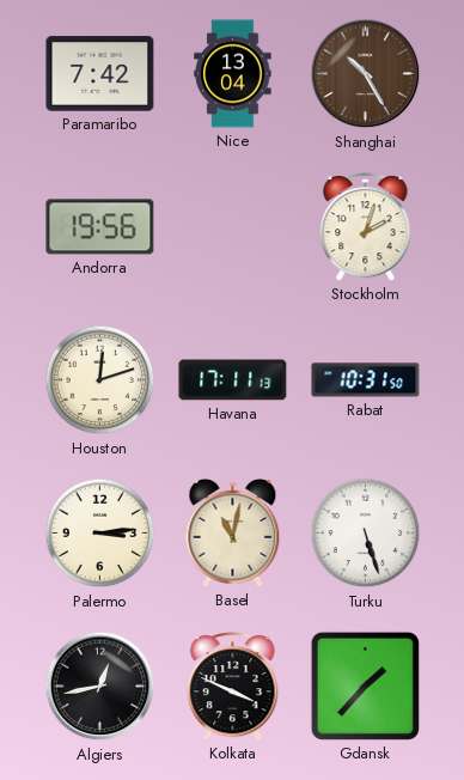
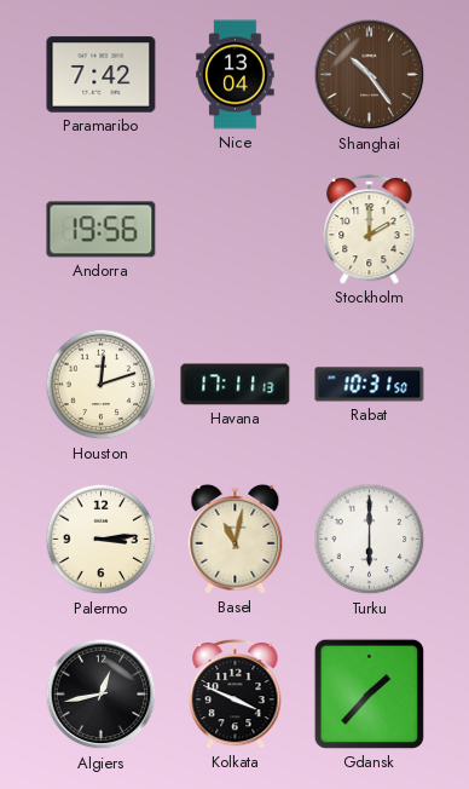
Shanghai: 10:25 -> 10:24 (370, 75)
Stockholm: 2:03 -> 2:00 (370, 229)
Turku: 5:27 -> 6:00 (370, 540)
